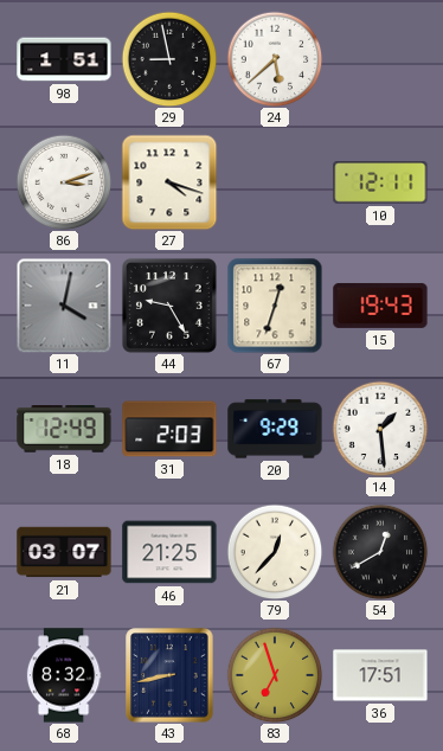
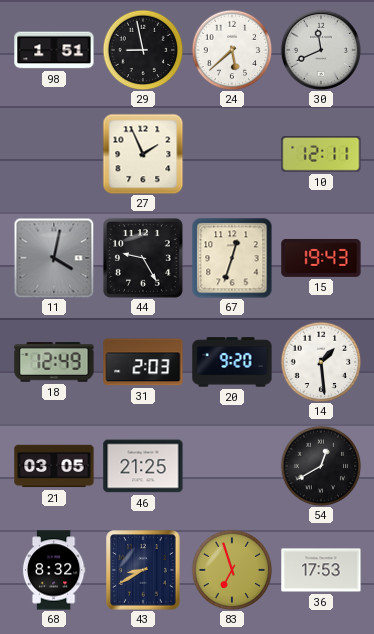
30: none -> 11:41 (321, 50)
86: 3:12 -> none (64, 182)
27: 4:18 -> 1:56 (143, 154)
20: 9:29 -> 9:20 (232, 362)
21: 03:07 -> 03:05 (54, 466)
79: 12:37 -> none (275, 552)
43: 8:43 -> 8:40 (143, 570)
36: 17:51 -> 17:53 (321, 570)
